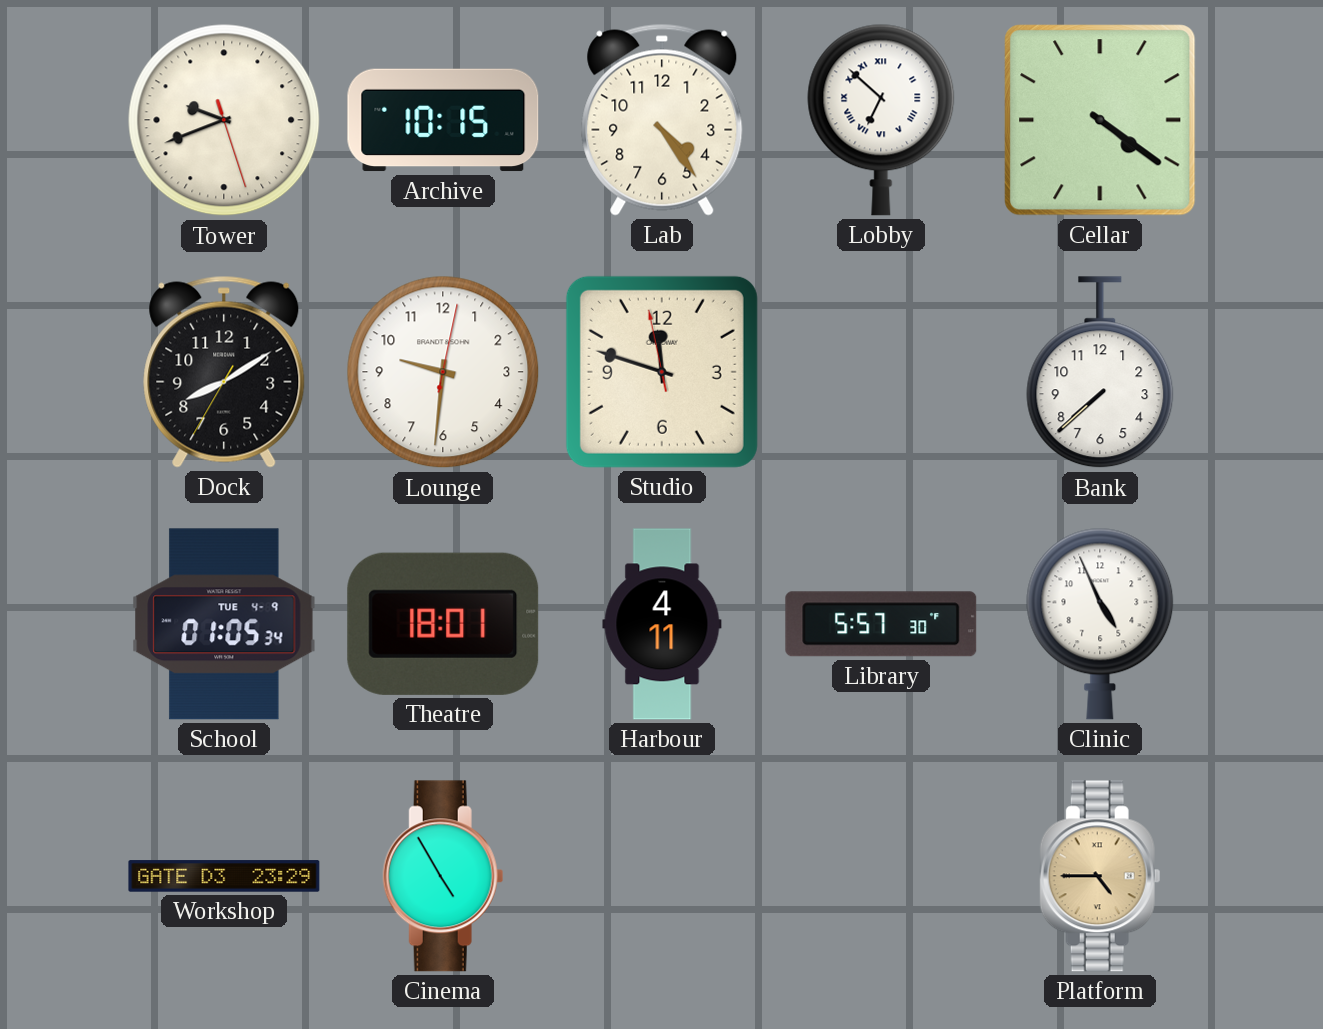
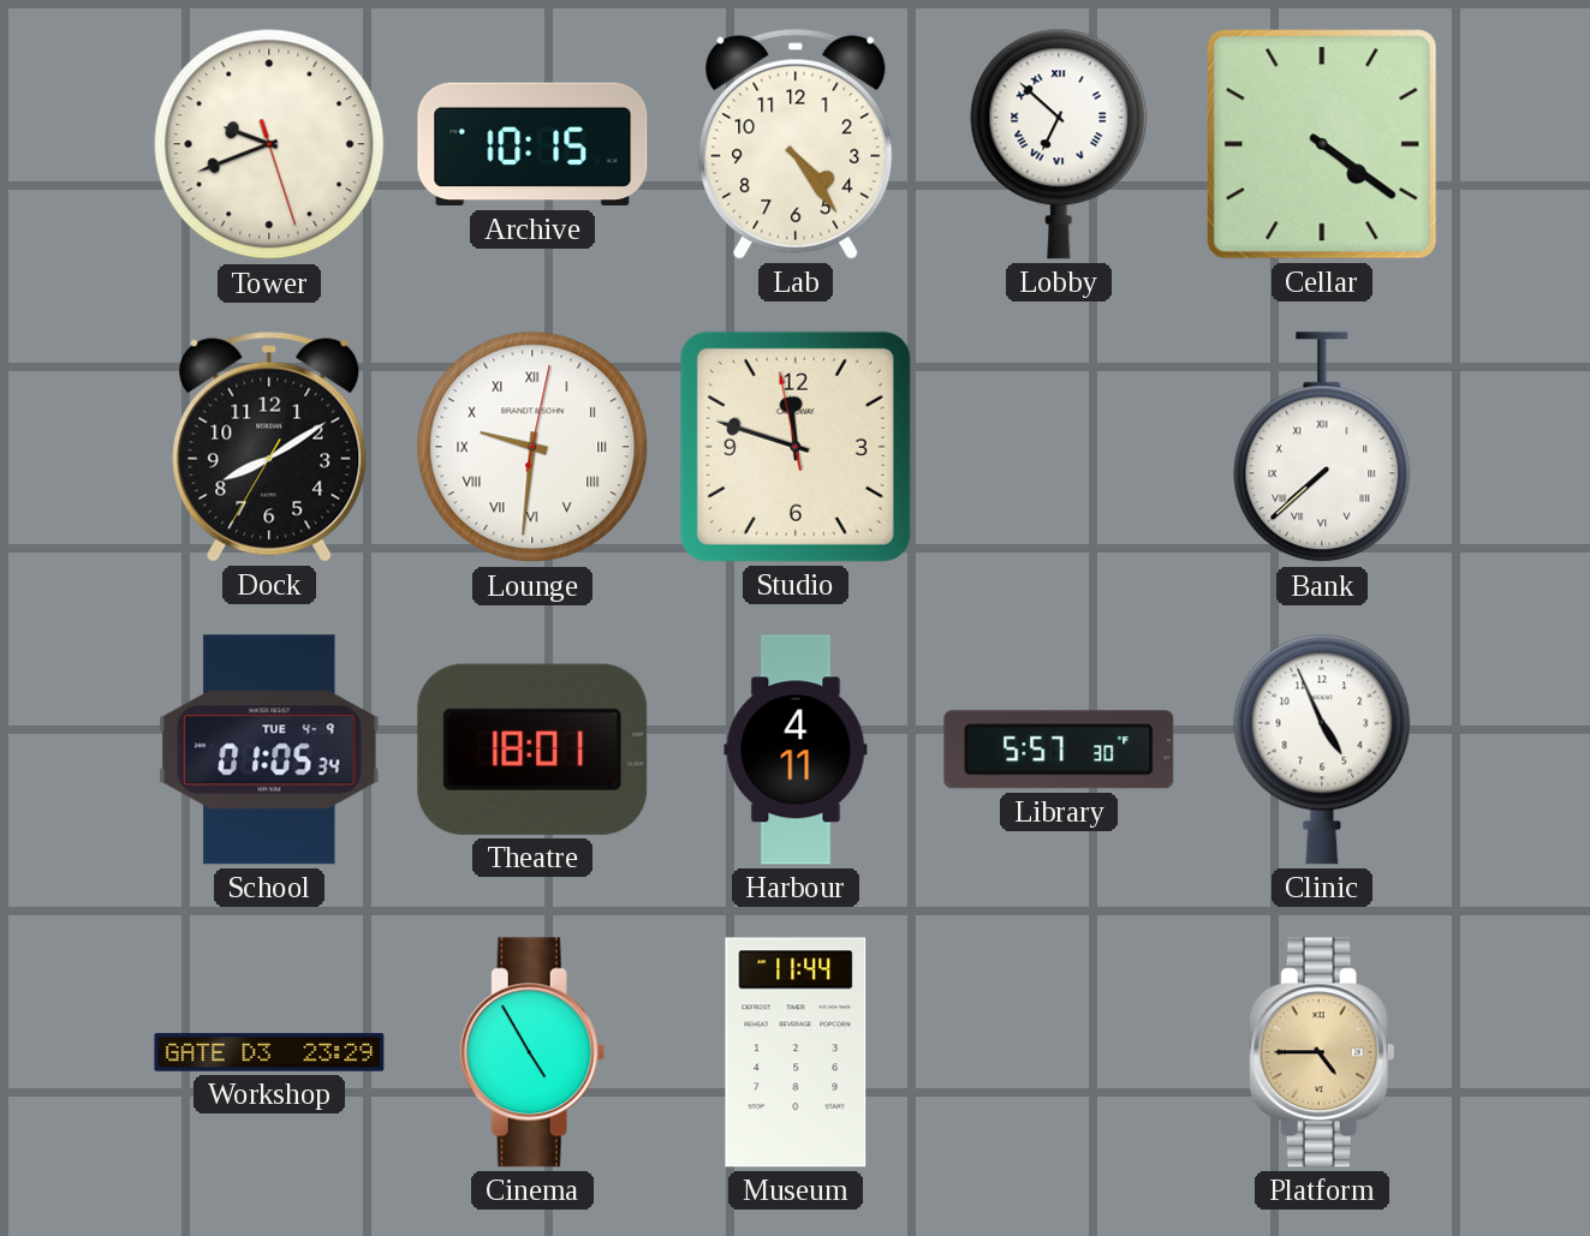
Lounge numerals: Arabic -> Roman (532, 447)
Bank numerals: Arabic -> Roman (1322, 448)
Museum: none -> 11:44 (796, 1052)
